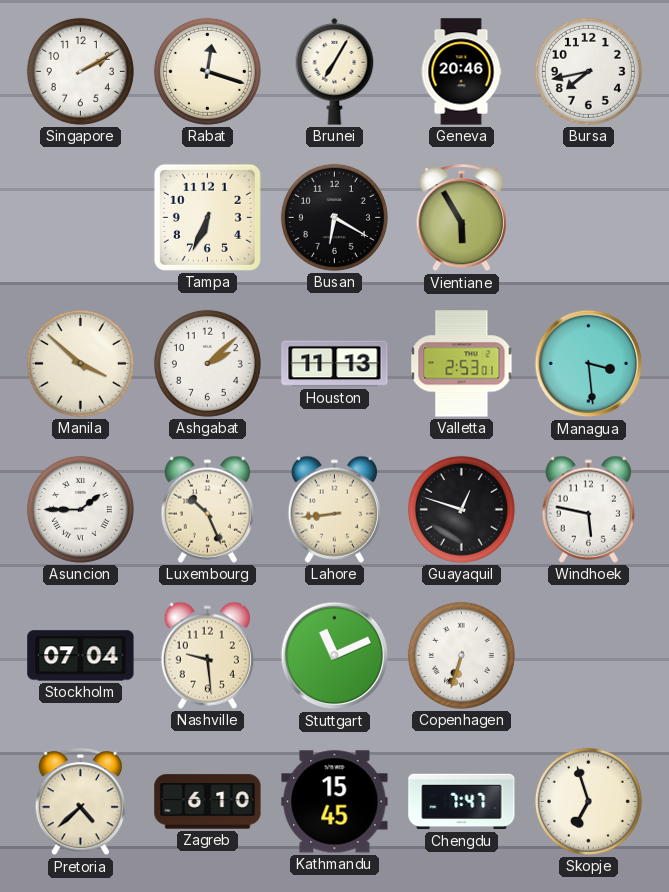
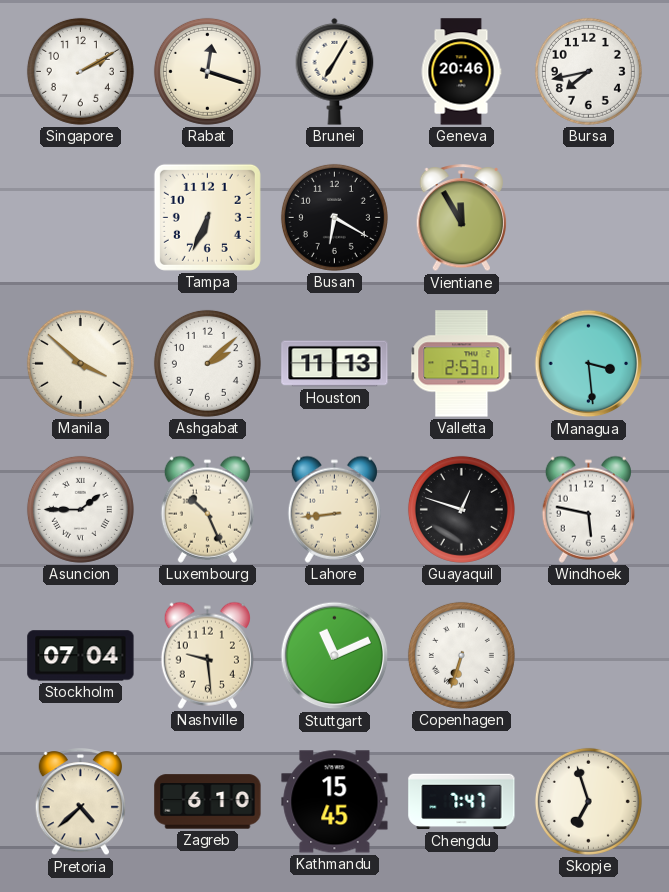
Vientiane: 5:55 -> 11:55 (462, 218)
